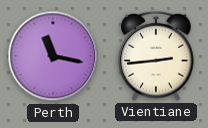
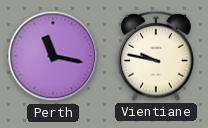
Vientiane: 2:44 -> 9:47 (156, 56)
